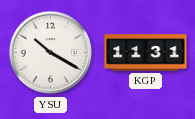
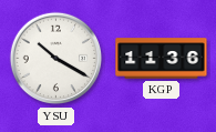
KGP: 11:31 -> 11:36 (162, 59)
